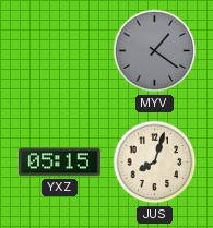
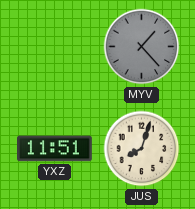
MYV: 1:21 -> 1:23 (142, 47)
YXZ: 05:15 -> 11:51 (55, 149)
